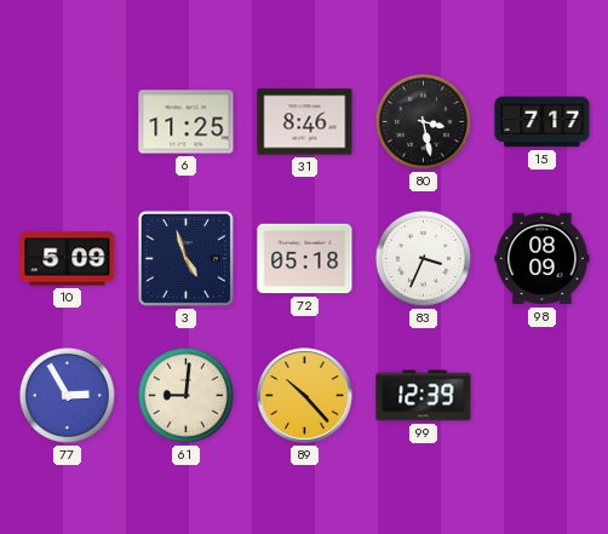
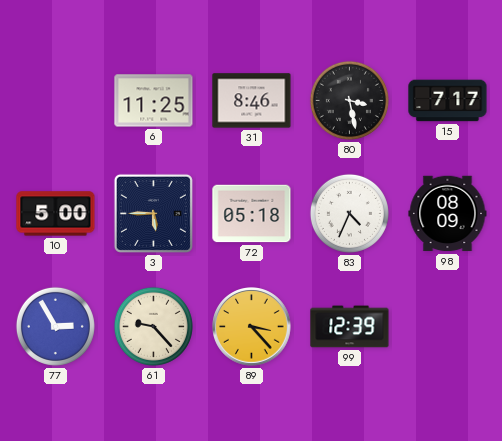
10: 5:09 -> 5:00 (56, 214)
3: 4:57 -> 5:45 (153, 213)
83: 3:34 -> 4:34 (349, 213)
61: 9:01 -> 9:23 (153, 326)
89: 10:23 -> 3:23 (252, 327)
